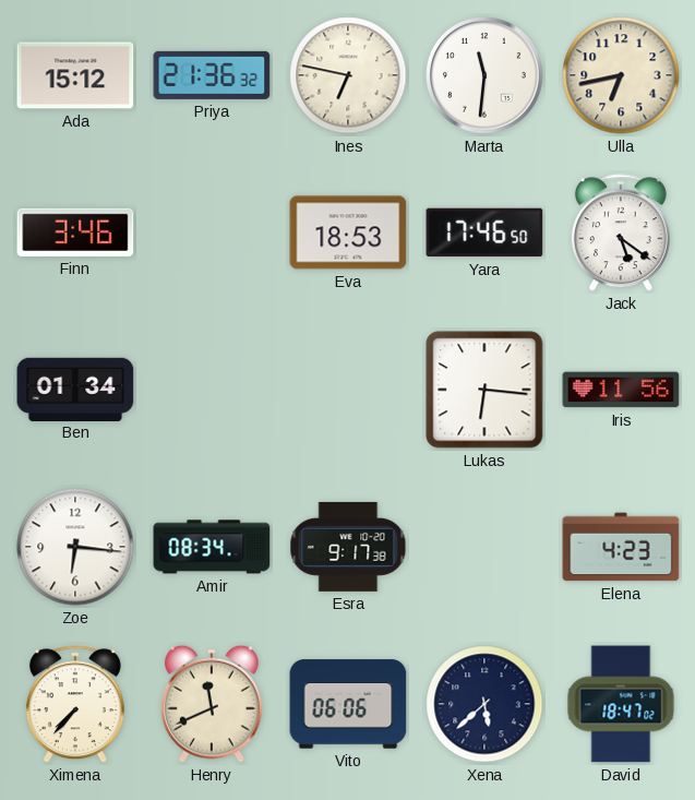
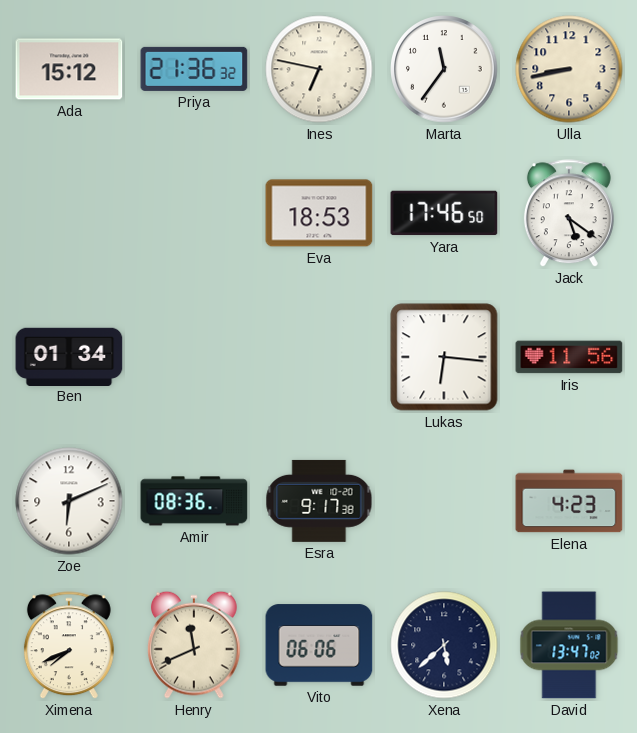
Marta: 11:31 -> 11:36 (444, 69)
Ulla: 6:43 -> 8:43 (569, 69)
Finn: 3:46 -> none (75, 232)
Zoe: 6:16 -> 6:11 (69, 501)
Amir: 08:34 -> 08:36 (194, 501)
Ximena: 7:37 -> 7:41 (69, 646)
David: 18:47 -> 13:47 (569, 645)
